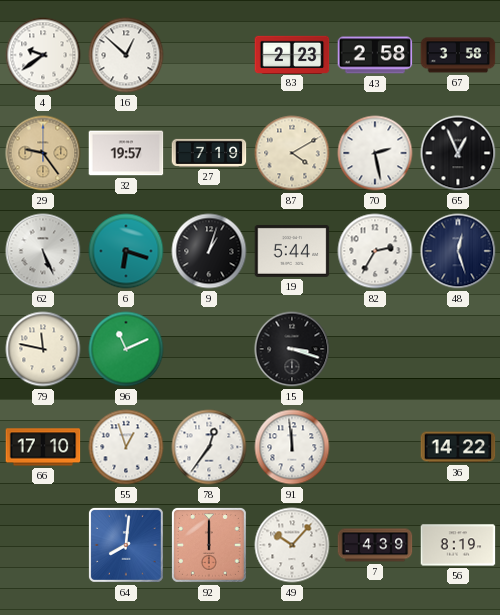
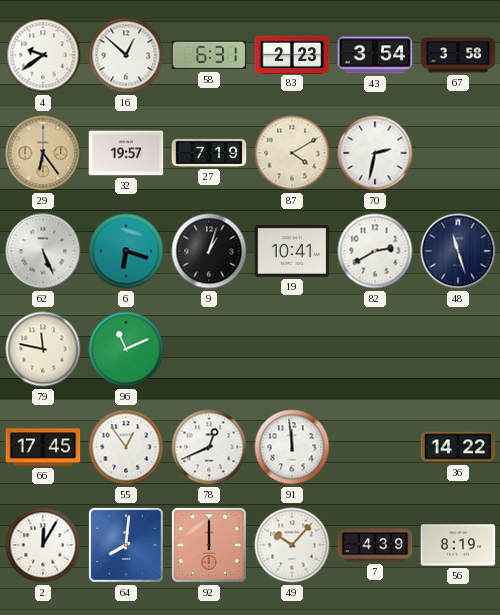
58: none -> 6:31 (209, 55)
43: 2:58 -> 3:54 (375, 55)
29: 9:24 -> 6:24 (43, 153)
70: 2:28 -> 2:32 (375, 153)
65: 12:56 -> none (458, 153)
19: 5:44 -> 10:41 (292, 251)
82: 2:35 -> 2:40 (375, 251)
48: 12:27 -> 11:27 (458, 251)
15: 3:18 -> none (292, 349)
66: 17:10 -> 17:45 (43, 447)
55: 12:57 -> 12:54 (126, 447)
78: 12:36 -> 12:41 (209, 447)
2: none -> 12:05 (43, 545)
